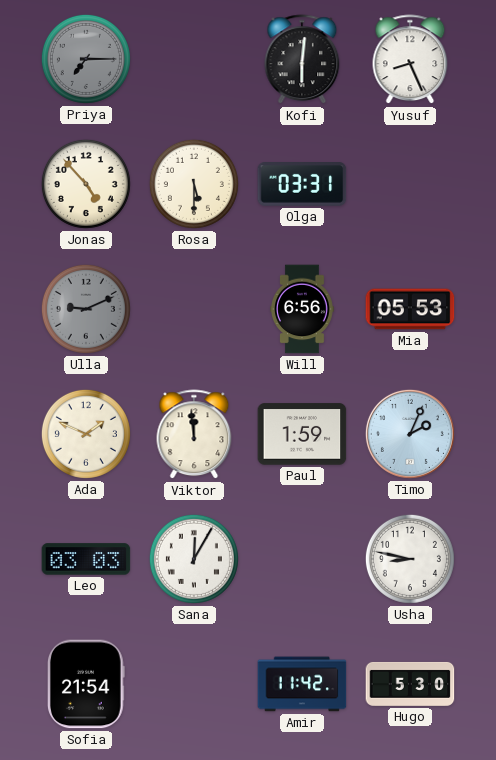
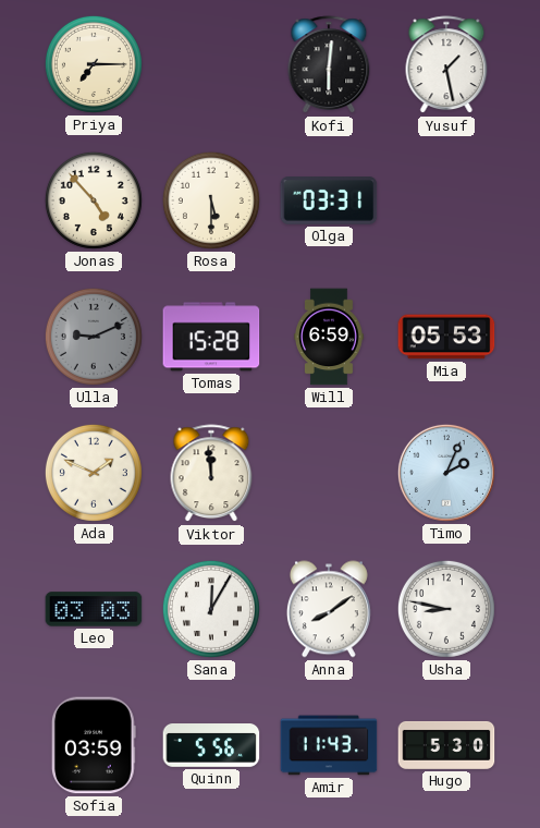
Priya dial: grey -> cream (94, 64)
Yusuf: 8:26 -> 1:28 (446, 65)
Tomas: none -> 15:28 (211, 337)
Will: 6:56 -> 6:59 (329, 337)
Paul: 1:59 -> none (302, 434)
Anna: none -> 8:09 (329, 609)
Sofia: 21:54 -> 03:59 (94, 745)
Quinn: none -> 5:56 (211, 745)
Amir: 11:42 -> 11:43 (329, 745)
